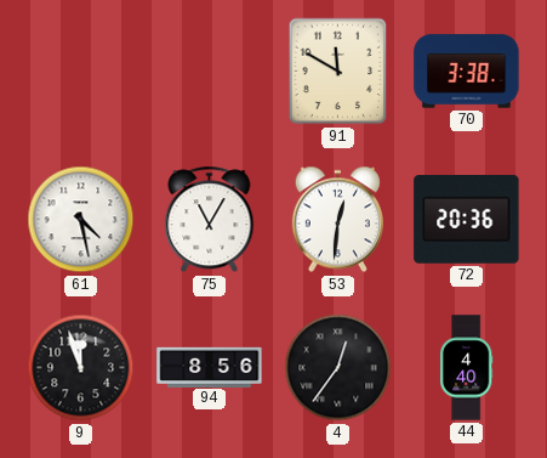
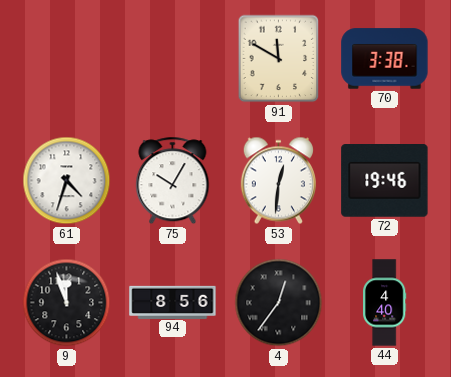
61: 4:28 -> 4:33 (67, 181)
75: 11:05 -> 10:05 (173, 181)
72: 20:36 -> 19:46 (385, 181)
